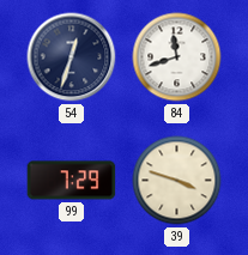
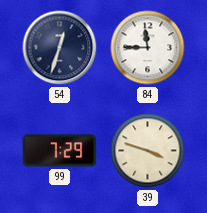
84: 11:42 -> 11:45 (148, 48)
